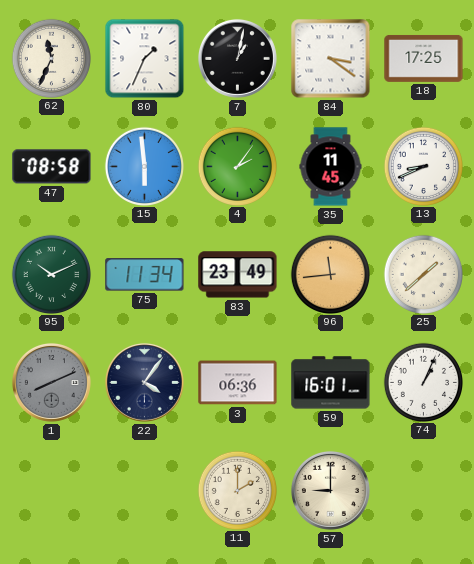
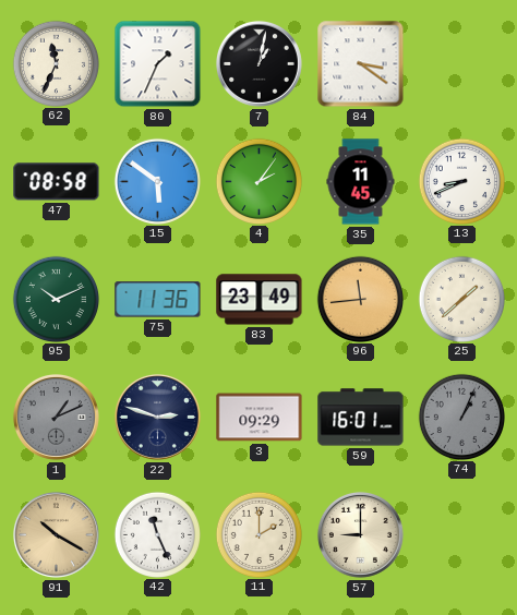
18: 17:25 -> none (424, 59)
15: 5:59 -> 5:51 (157, 181)
75: 11:34 -> 11:36 (158, 300)
1: 8:11 -> 1:11 (56, 417)
22: 4:06 -> 2:48 (157, 417)
3: 06:36 -> 09:29 (260, 418)
74 dial: white -> grey (461, 417)
91: none -> 10:20 (56, 534)
42: none -> 11:26 (157, 534)
